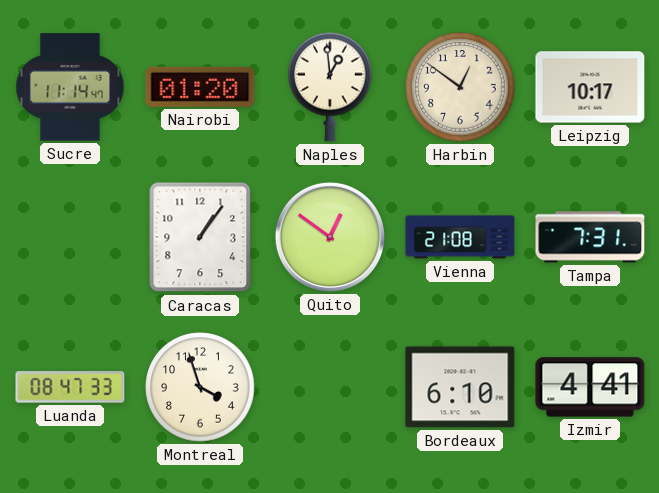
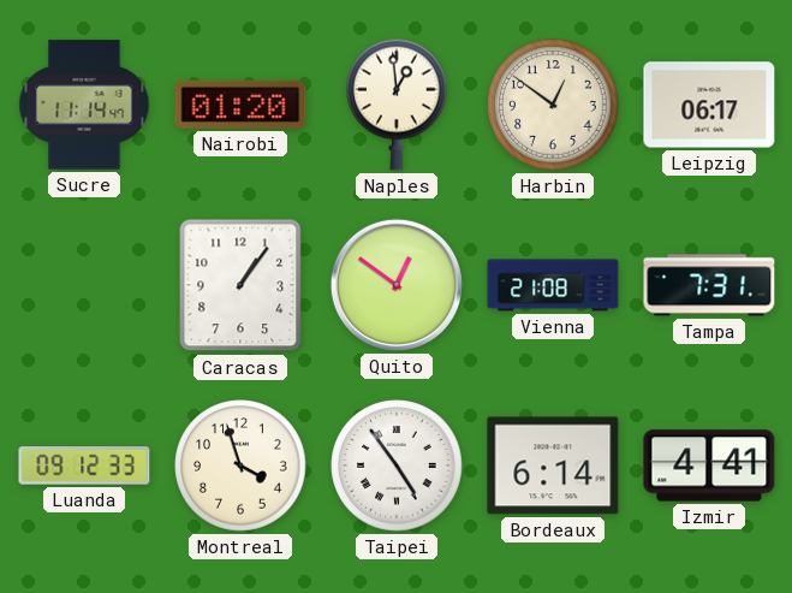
Leipzig: 10:17 -> 06:17 (709, 105)
Luanda: 08:47 -> 09:12 (84, 465)
Taipei: none -> 4:54 (397, 465)
Bordeaux: 6:10 -> 6:14 (553, 465)
